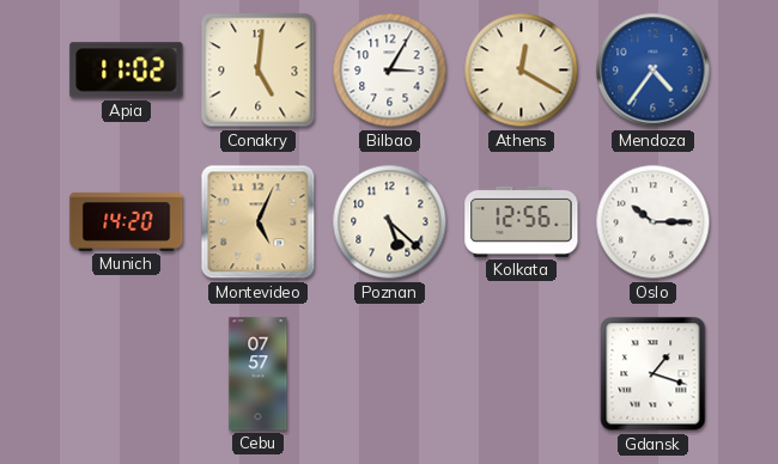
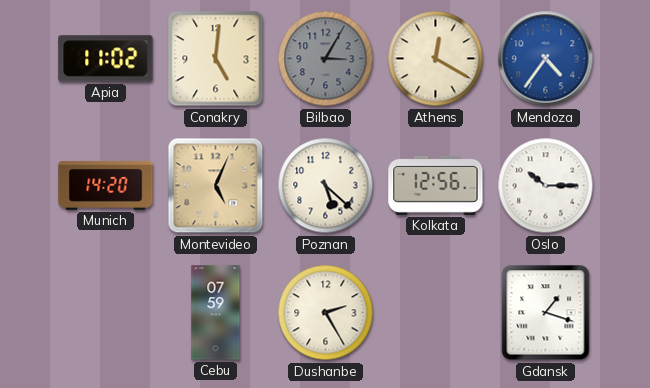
Bilbao dial: white -> grey (326, 59)
Cebu: 07:57 -> 07:59 (216, 313)
Dushanbe: none -> 2:25 (326, 313)
